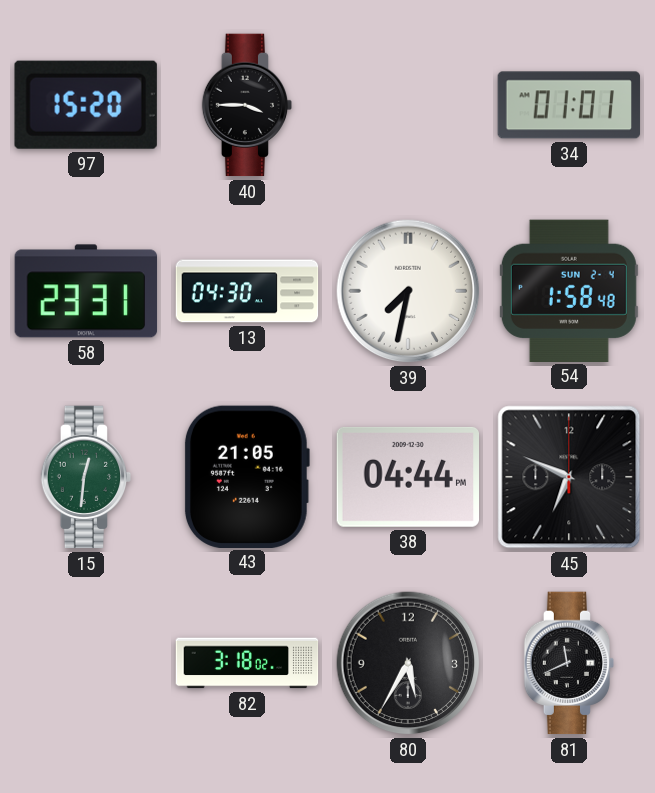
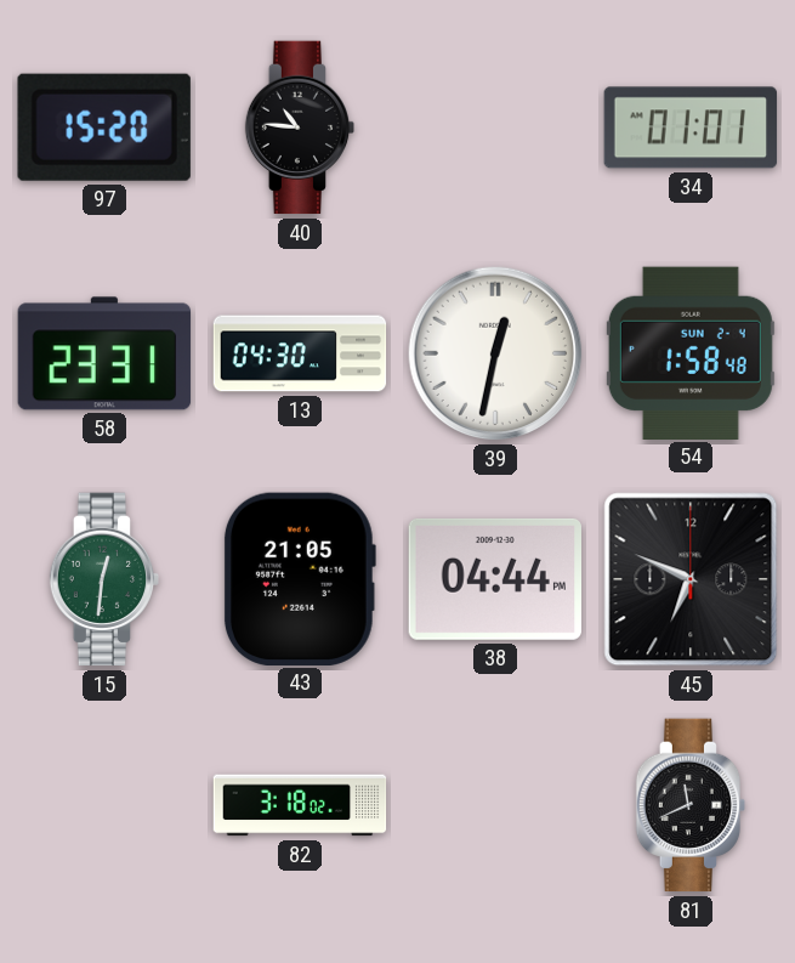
40: 3:45 -> 10:46 (300, 128)
39: 7:32 -> 12:32 (495, 353)
80: 5:35 -> none (408, 663)
